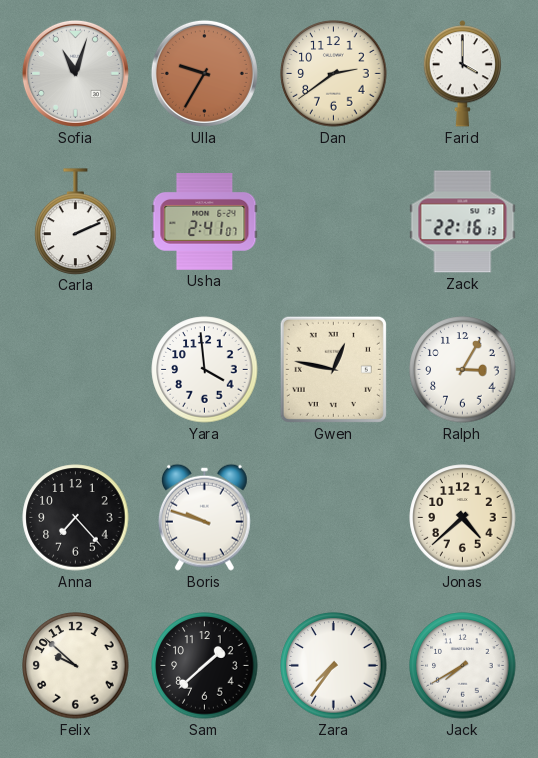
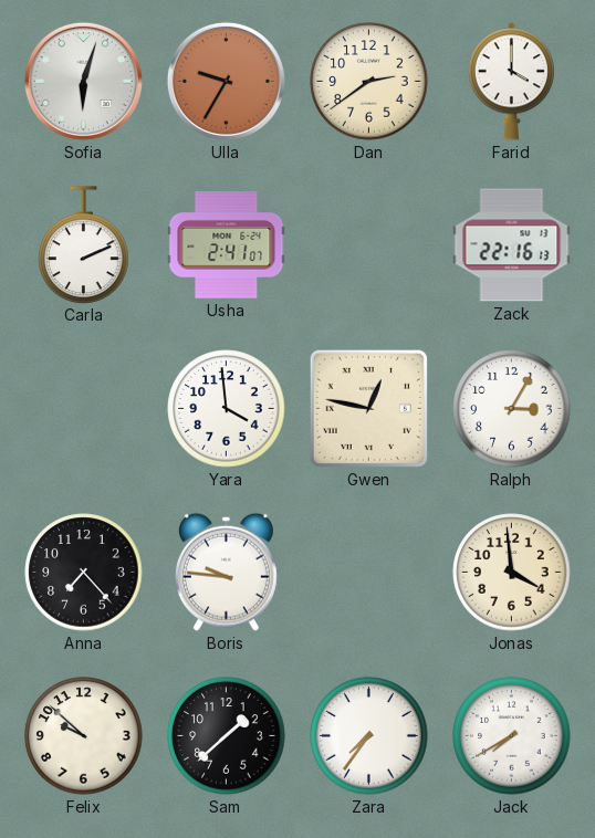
Sofia: 11:03 -> 6:03 (83, 81)
Boris: 9:48 -> 9:46 (226, 572)
Jonas: 4:38 -> 3:59 (512, 573)
